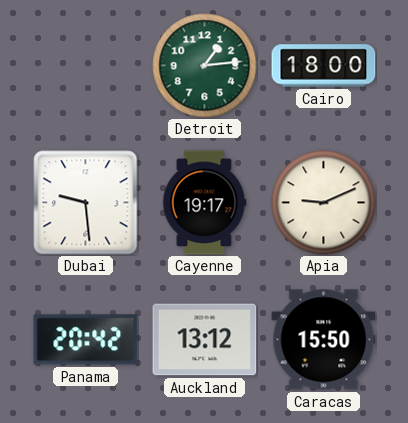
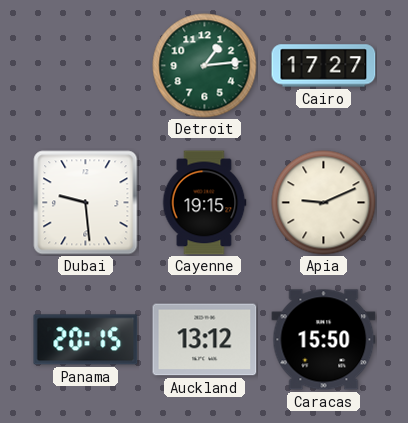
Cairo: 18:00 -> 17:27 (324, 66)
Cayenne: 19:17 -> 19:15 (204, 203)
Panama: 20:42 -> 20:15 (86, 340)
